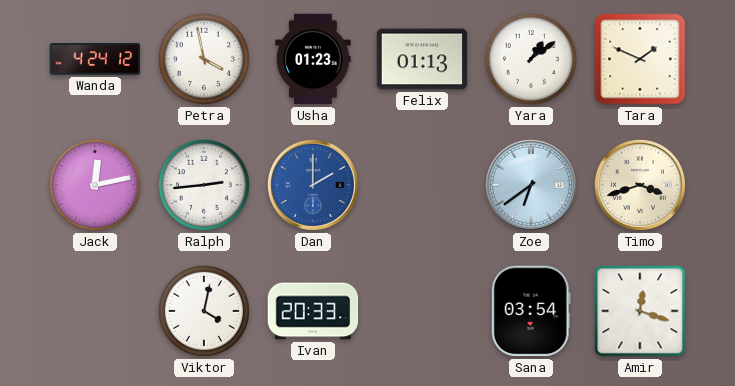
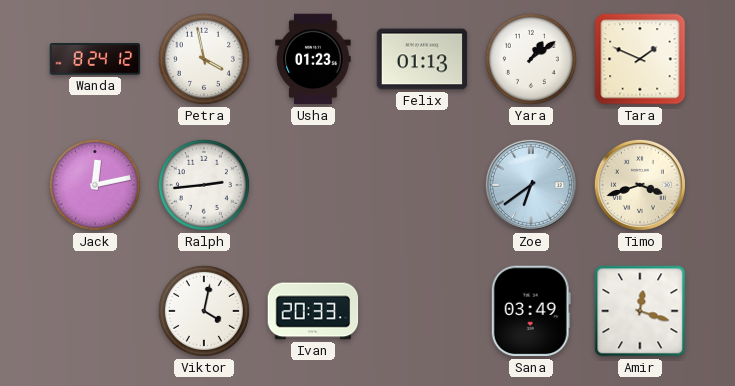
Wanda: 4:24 -> 8:24 (95, 59)
Dan: 2:00 -> none (313, 185)
Sana: 03:54 -> 03:49 (531, 311)
